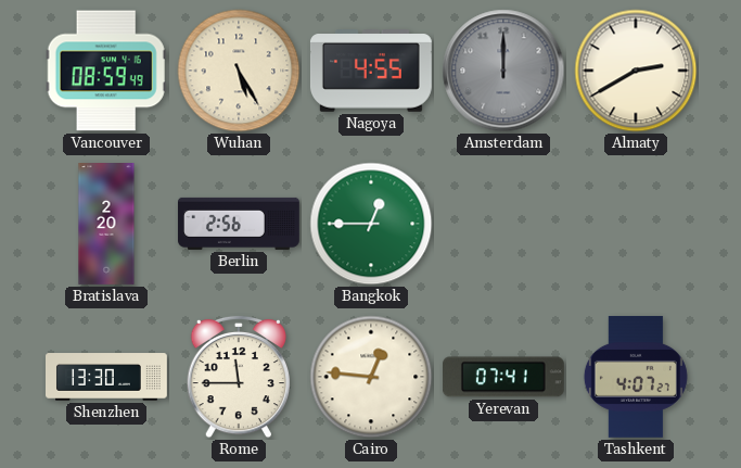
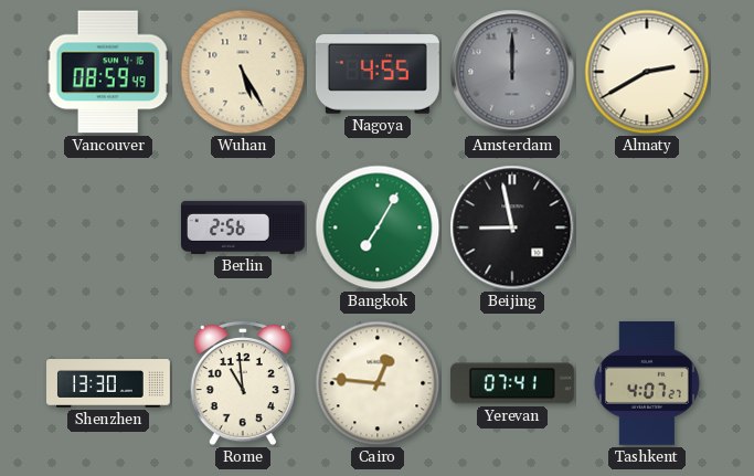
Bratislava: 2:20 -> none (106, 225)
Bangkok: 12:45 -> 7:05 (378, 228)
Beijing: none -> 8:58 (512, 228)
Rome: 11:45 -> 10:59 (242, 383)
